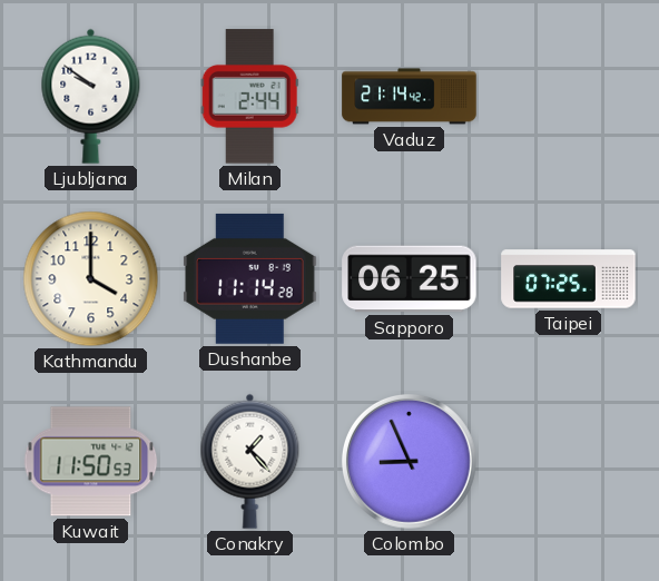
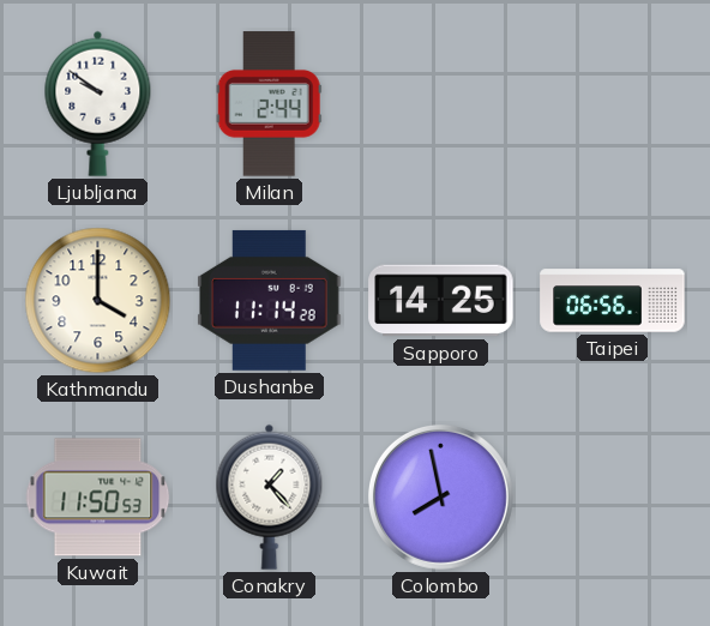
Vaduz: 21:14 -> none (410, 97)
Sapporo: 06:25 -> 14:25 (441, 301)
Taipei: 07:25 -> 06:56 (613, 301)
Colombo: 8:56 -> 7:58 (440, 496)
